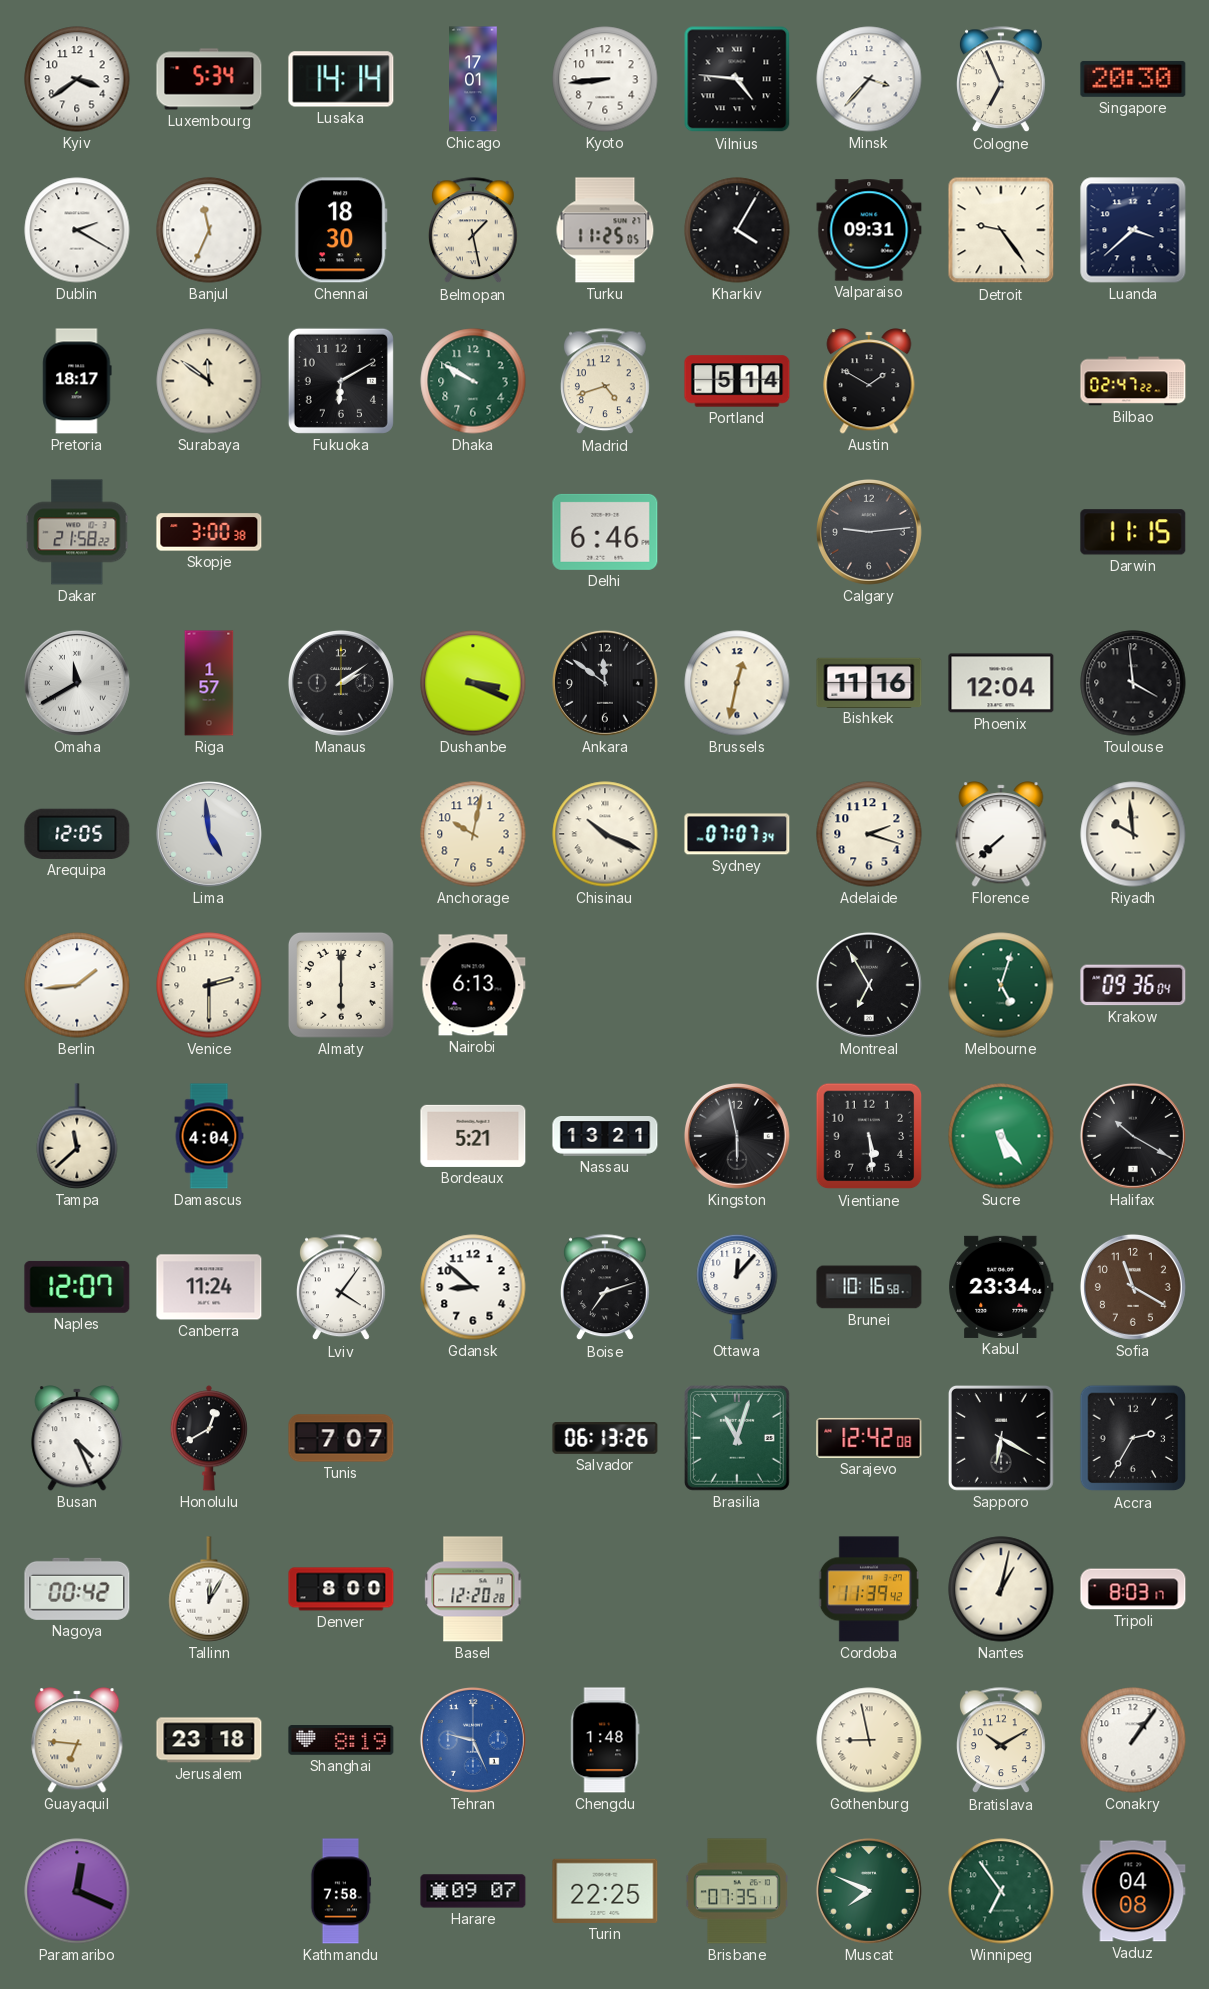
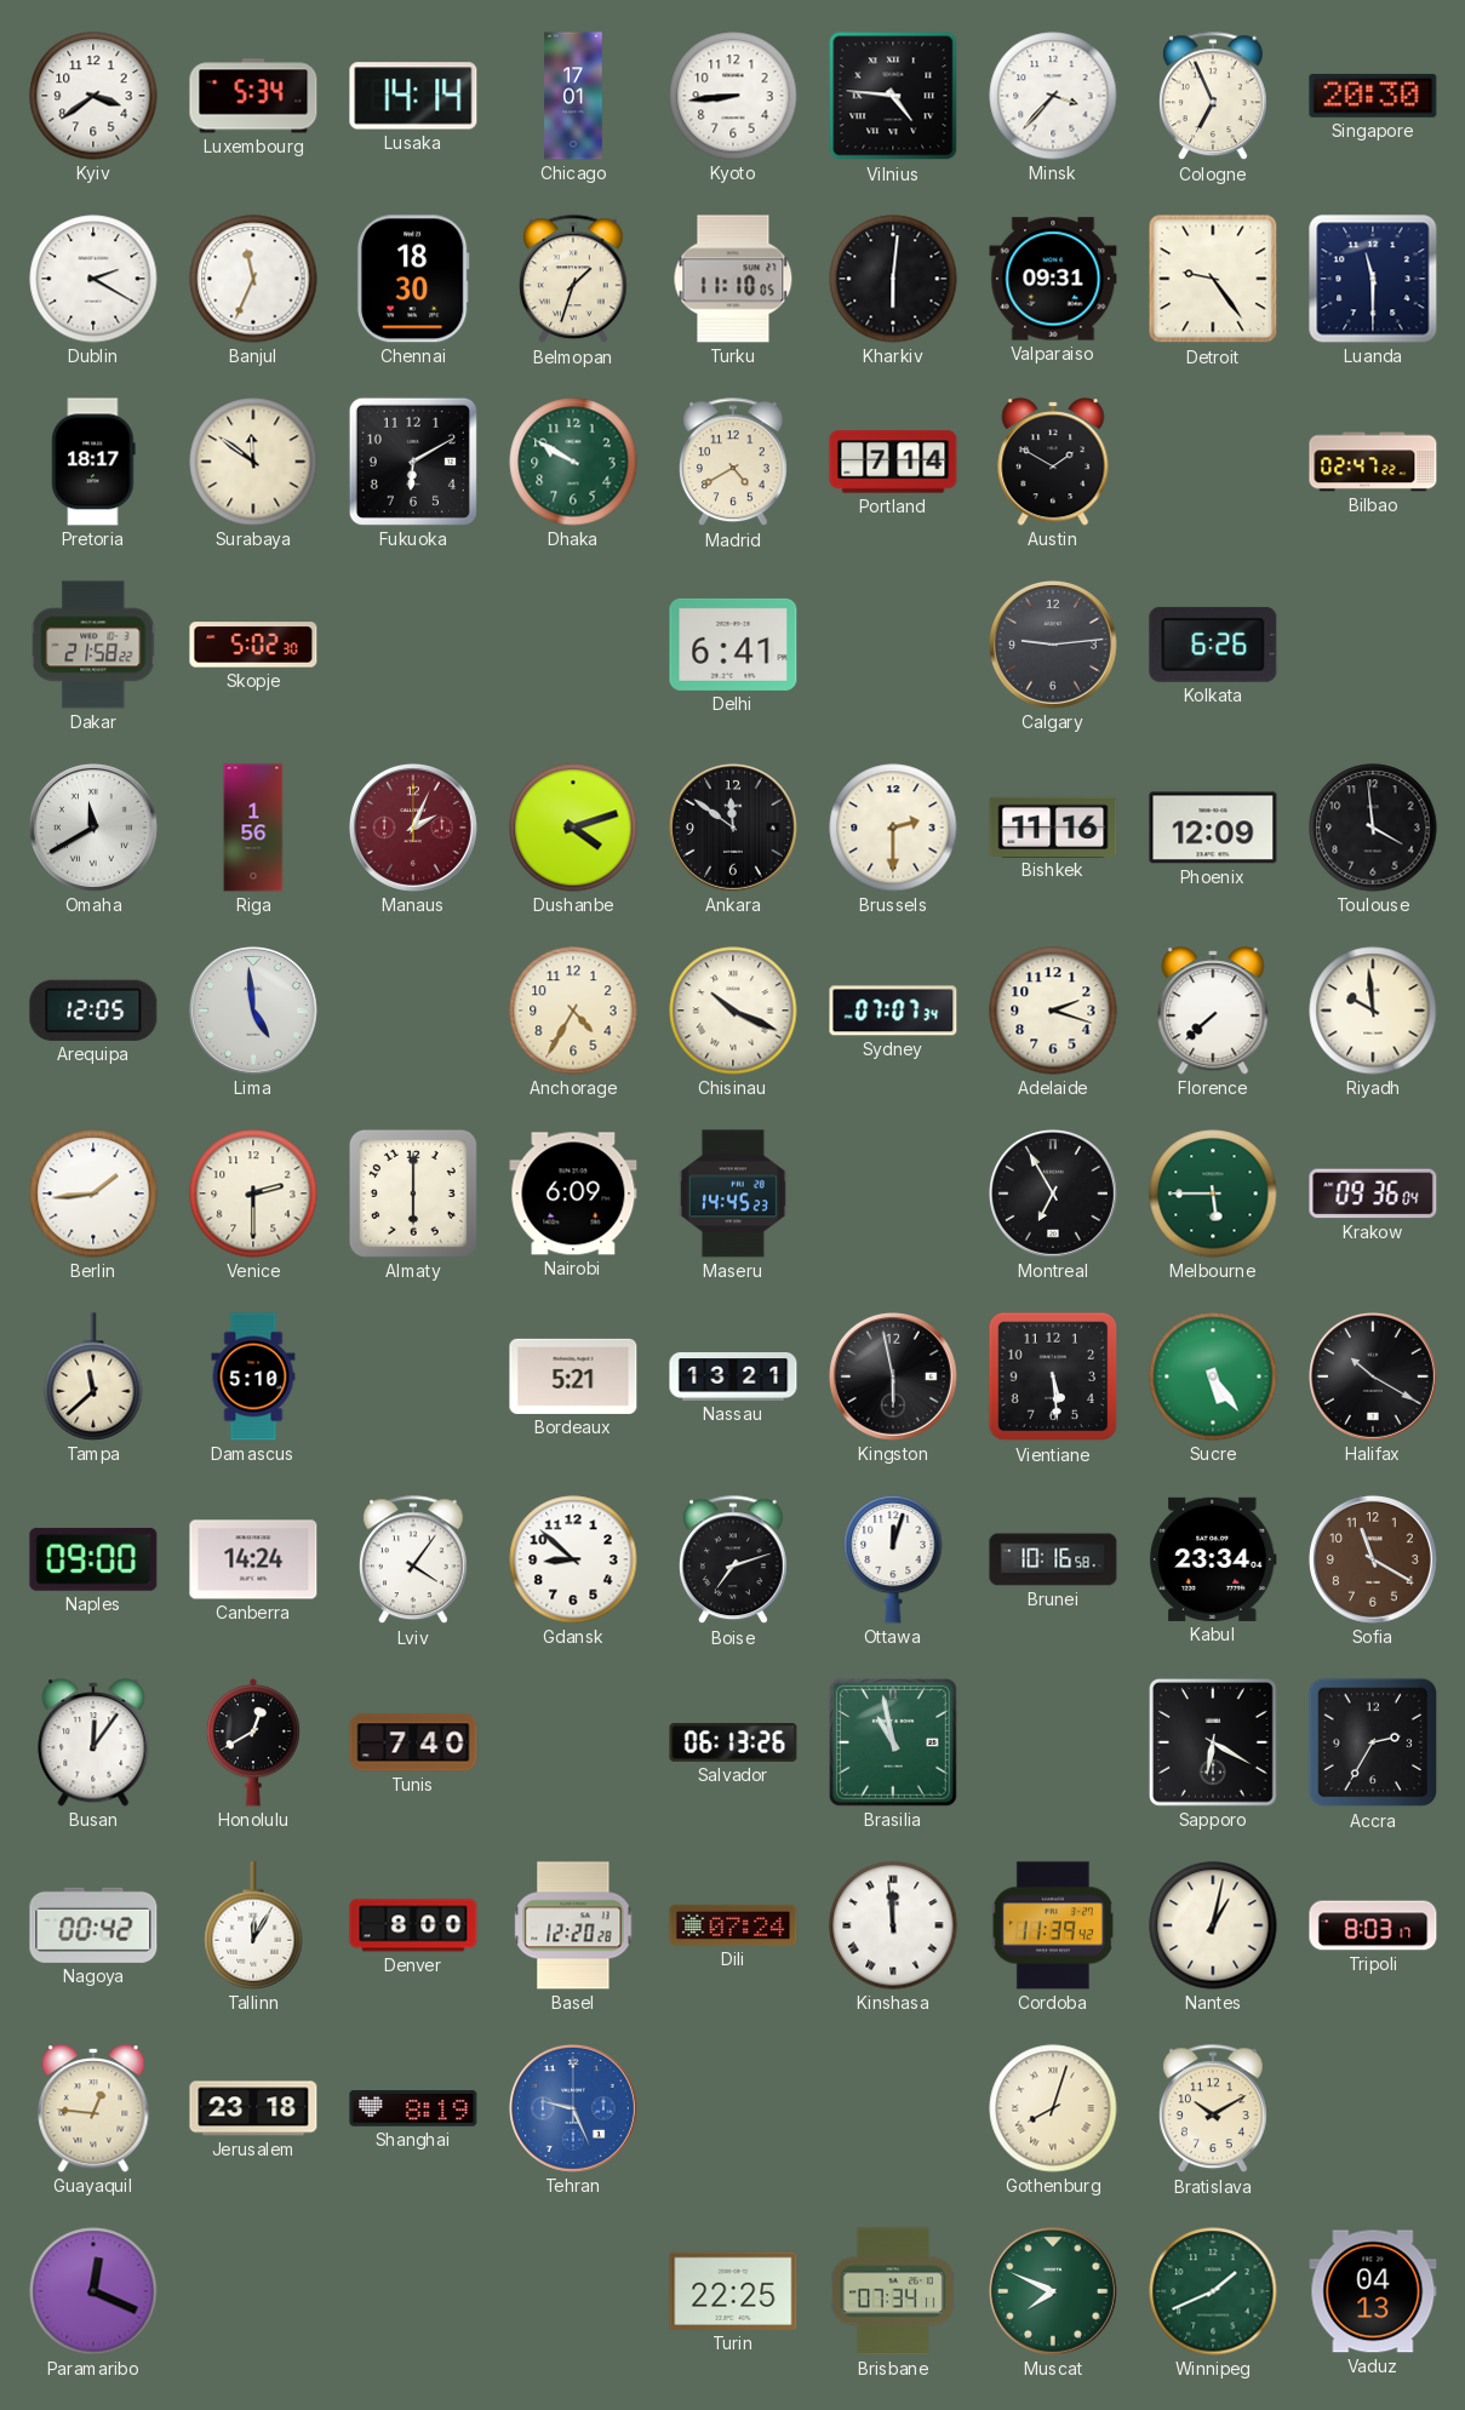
Belmopan: 1:28 -> 1:33 (574, 280)
Turku: 11:25 -> 11:10 (733, 279)
Kharkiv: 4:05 -> 6:01 (893, 279)
Luanda: 3:38 -> 11:30 (1373, 279)
Madrid: 4:42 -> 4:40 (734, 463)
Portland: 5:14 -> 7:14 (893, 462)
Skopje: 3:00 -> 5:02 (253, 645)
Delhi: 6:46 -> 6:41 (733, 645)
Kolkata: none -> 6:26 (1213, 645)
Darwin: 11:15 -> none (1133, 532)
Riga: 1:57 -> 1:56 (253, 828)
Manaus: 2:09 -> 2:04 (413, 828)
Manaus dial: black -> burgundy (413, 828)
Dushanbe: 3:19 -> 4:12 (573, 828)
Brussels: 12:32 -> 2:30 (893, 828)
Phoenix: 12:04 -> 12:09 (1213, 828)
Anchorage: 10:02 -> 4:35 (573, 1011)
Nairobi: 6:13 -> 6:09 (573, 1193)
Maseru: none -> 14:45 (733, 1193)
Melbourne: 5:03 -> 5:45 (1213, 1193)
Damascus: 4:04 -> 5:10 (253, 1376)
Naples: 12:07 -> 09:00 (93, 1559)
Canberra: 11:24 -> 14:24 (253, 1559)
Ottawa: 12:07 -> 12:03 (893, 1559)
Busan: 4:26 -> 12:06 (93, 1742)
Tunis: 7:07 -> 7:40 (413, 1742)
Brasilia: 11:03 -> 10:58 (894, 1744)
Sarajevo: 12:42 -> none (869, 1438)
Dili: none -> 07:24 (733, 1925)
Kinshasa: none -> 11:59 (893, 1925)
Guayaquil: 6:46 -> 12:46 (93, 2108)
Chengdu: 1:48 -> none (605, 1740)
Gothenburg: 8:58 -> 8:03 (1053, 2108)
Conakry: 1:06 -> none (1133, 1740)
Kathmandu: 7:58 -> none (341, 1891)
Harare: 09:07 -> none (473, 1891)
Brisbane: 07:35 -> 07:34 (893, 2291)
Winnipeg: 6:54 -> 1:41 (1213, 2291)
Vaduz: 04:08 -> 04:13 (1373, 2291)
